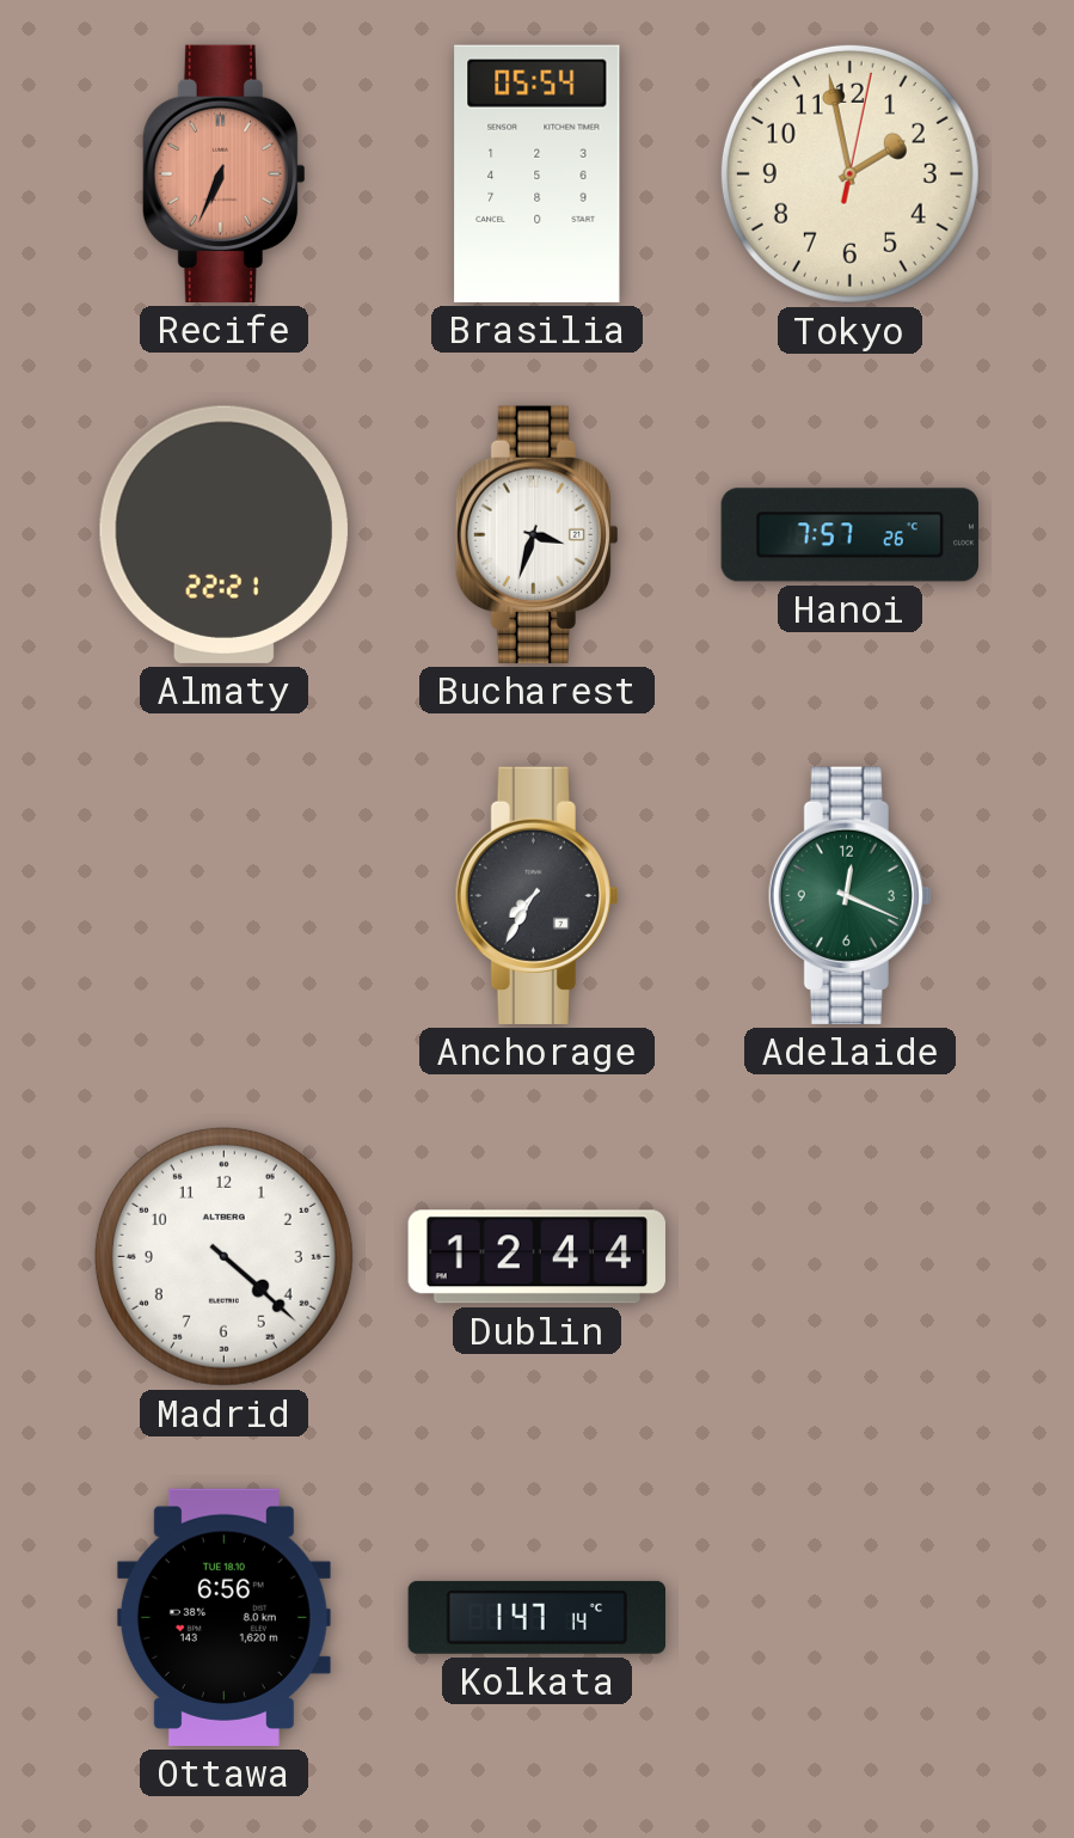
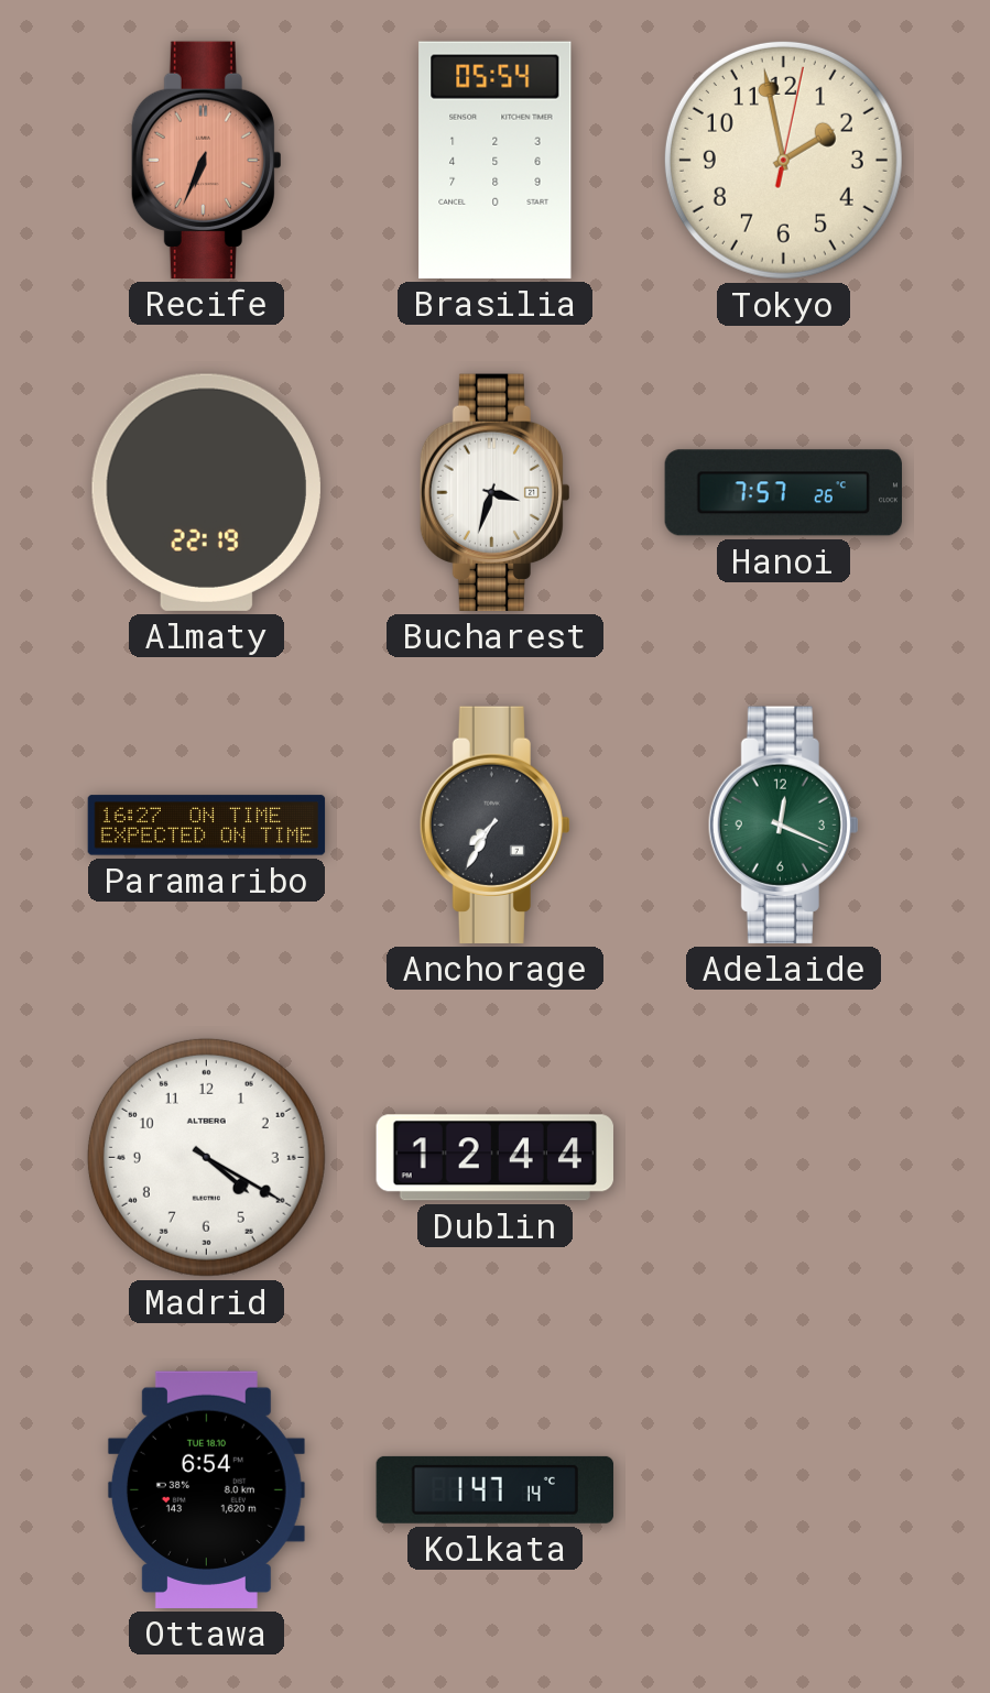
Almaty: 22:21 -> 22:19 (206, 492)
Paramaribo: none -> 16:27 (207, 826)
Madrid: 4:22 -> 4:20 (206, 1157)
Ottawa: 6:56 -> 6:54 (206, 1489)
